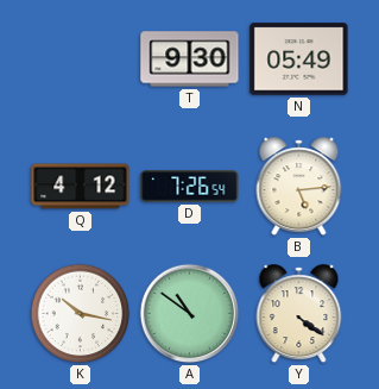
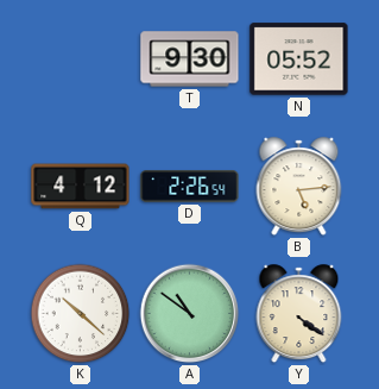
N: 05:49 -> 05:52 (299, 59)
D: 7:26 -> 2:26 (190, 187)
K: 10:17 -> 10:22 (81, 314)
